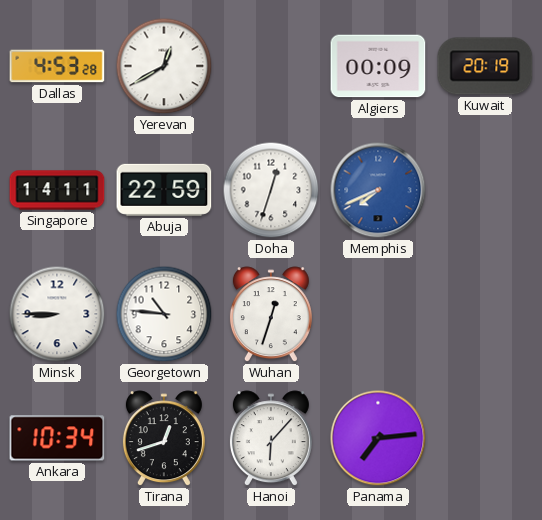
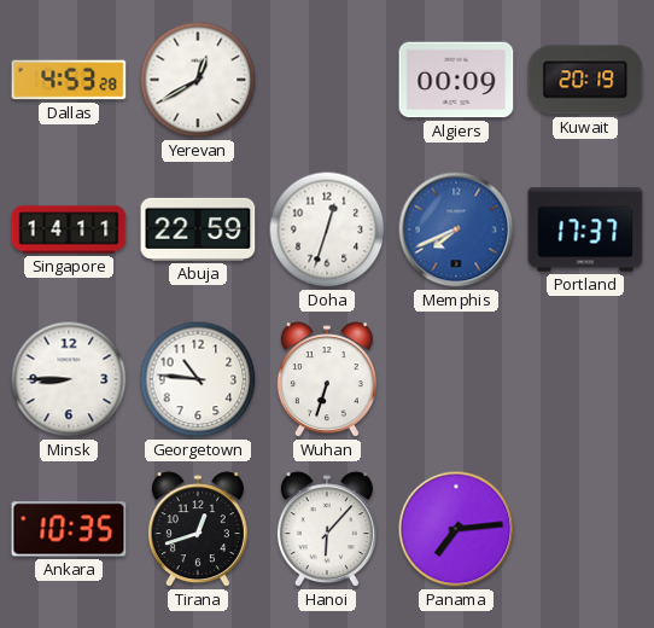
Portland: none -> 17:37 (585, 229)
Wuhan: 12:33 -> 6:33 (327, 380)
Ankara: 10:34 -> 10:35 (69, 529)
